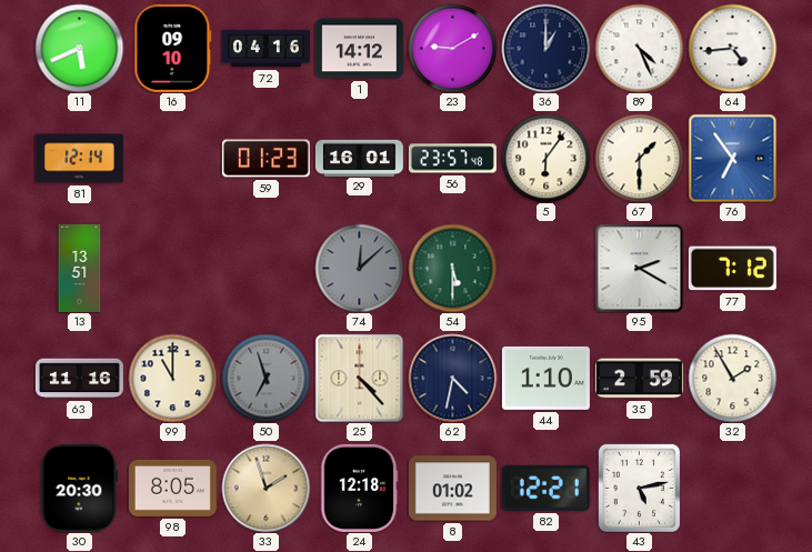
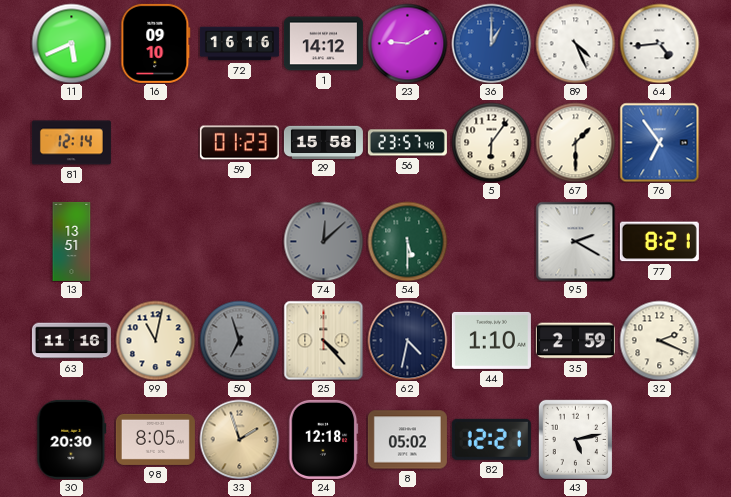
72: 04:16 -> 16:16 (239, 44)
36 dial: navy -> blue (491, 43)
29: 16:01 -> 15:58 (323, 142)
77: 7:12 -> 8:21 (659, 242)
99: 11:00 -> 11:02 (155, 340)
32: 1:55 -> 2:19 (659, 340)
8: 01:02 -> 05:02 (407, 440)
